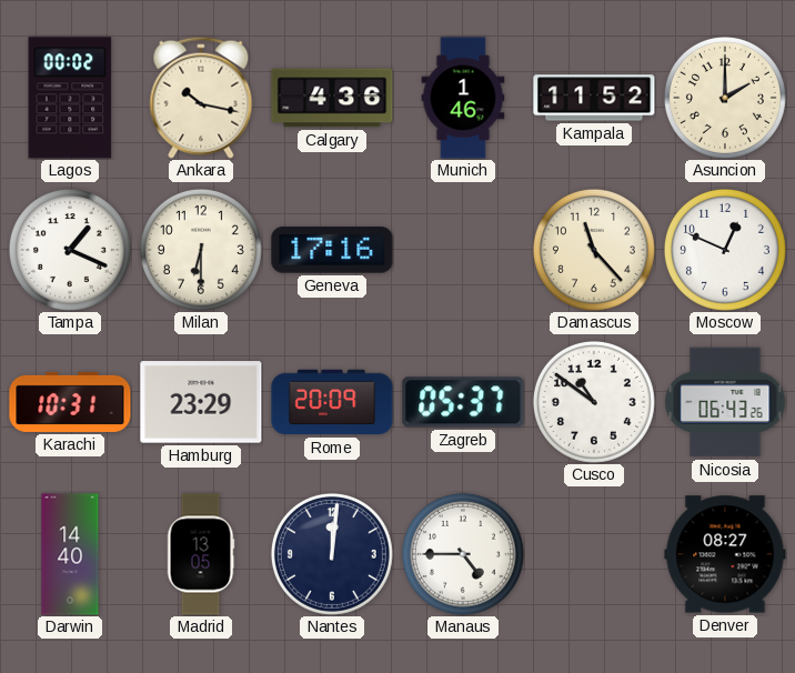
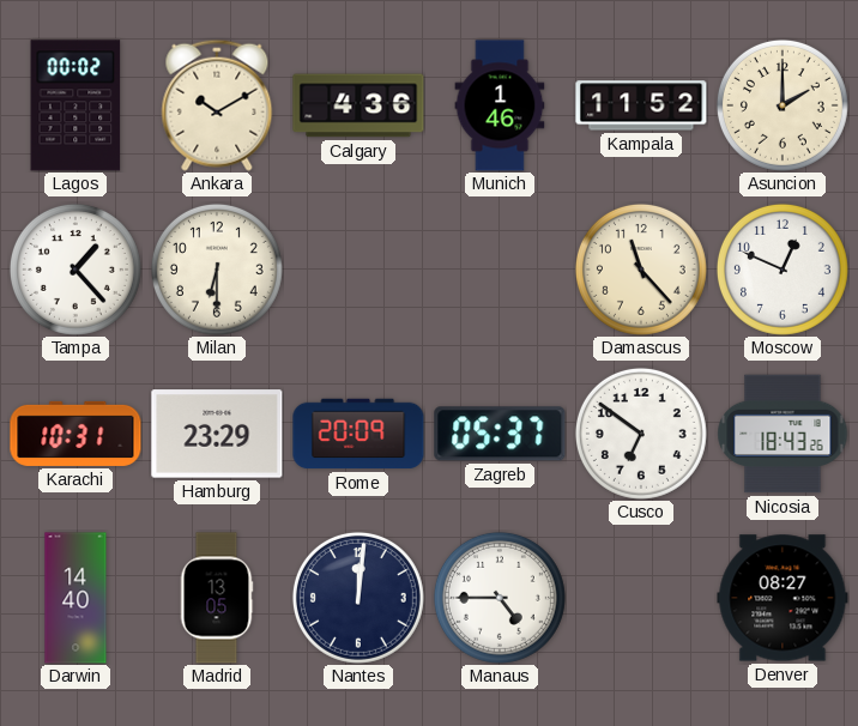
Ankara: 10:17 -> 10:10 (217, 105)
Tampa: 1:19 -> 1:23 (75, 270)
Geneva: 17:16 -> none (332, 250)
Cusco: 10:51 -> 6:51 (641, 434)
Nicosia: 06:43 -> 18:43 (783, 434)
